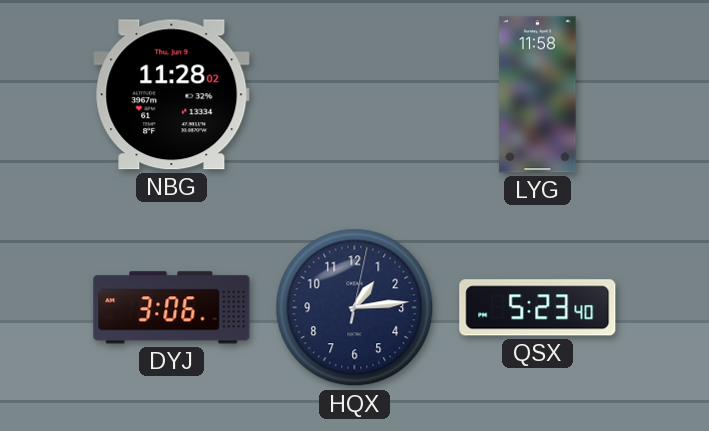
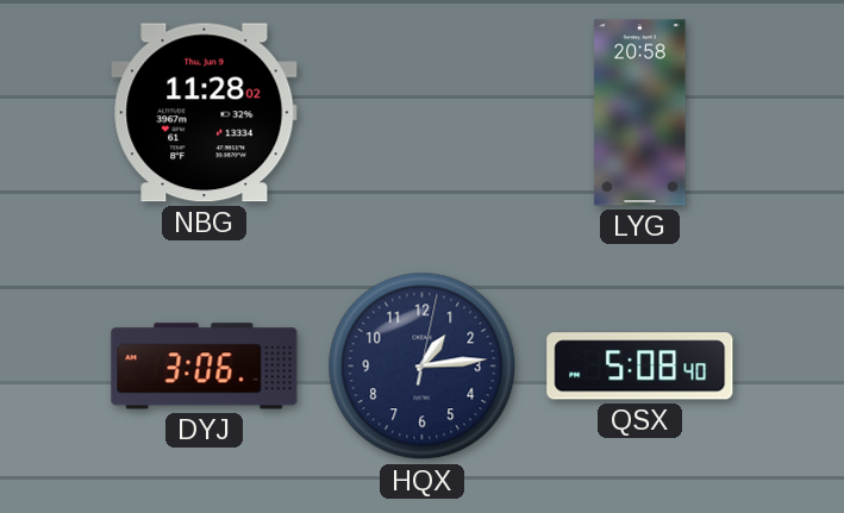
LYG: 11:58 -> 20:58 (640, 113)
QSX: 5:23 -> 5:08 (640, 367)
